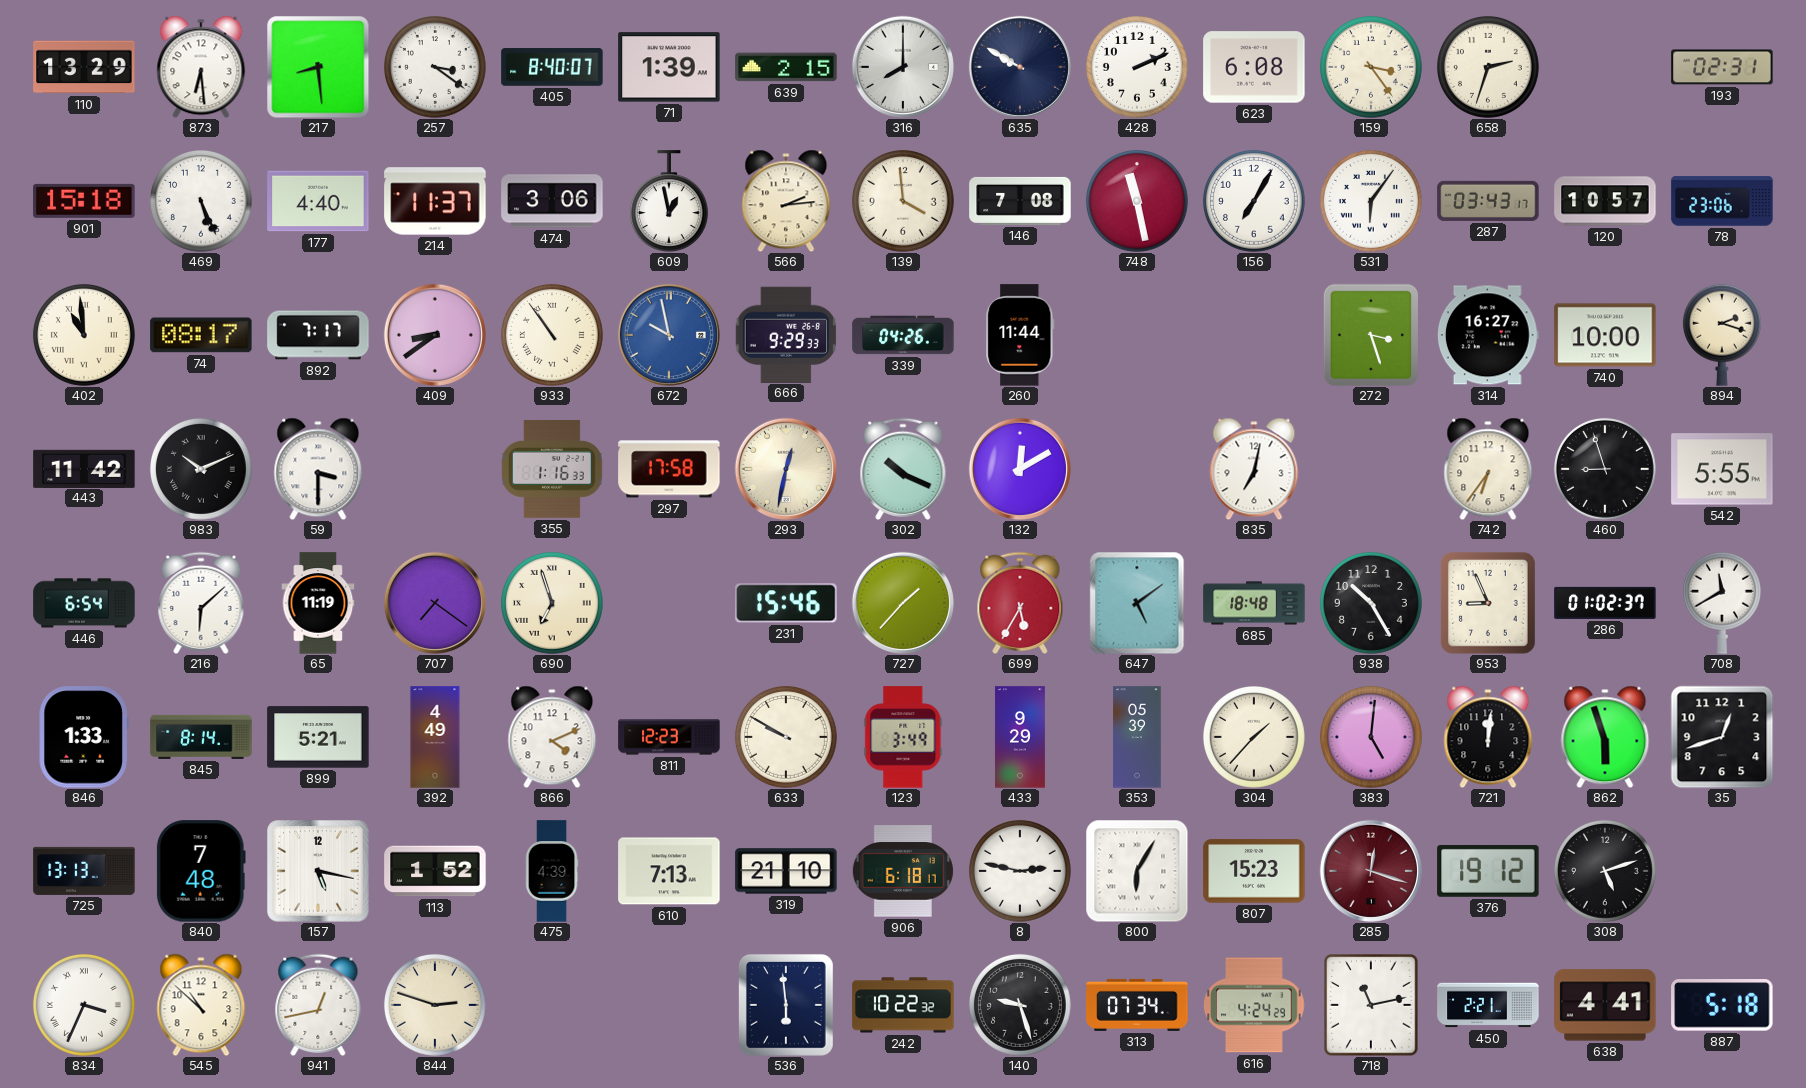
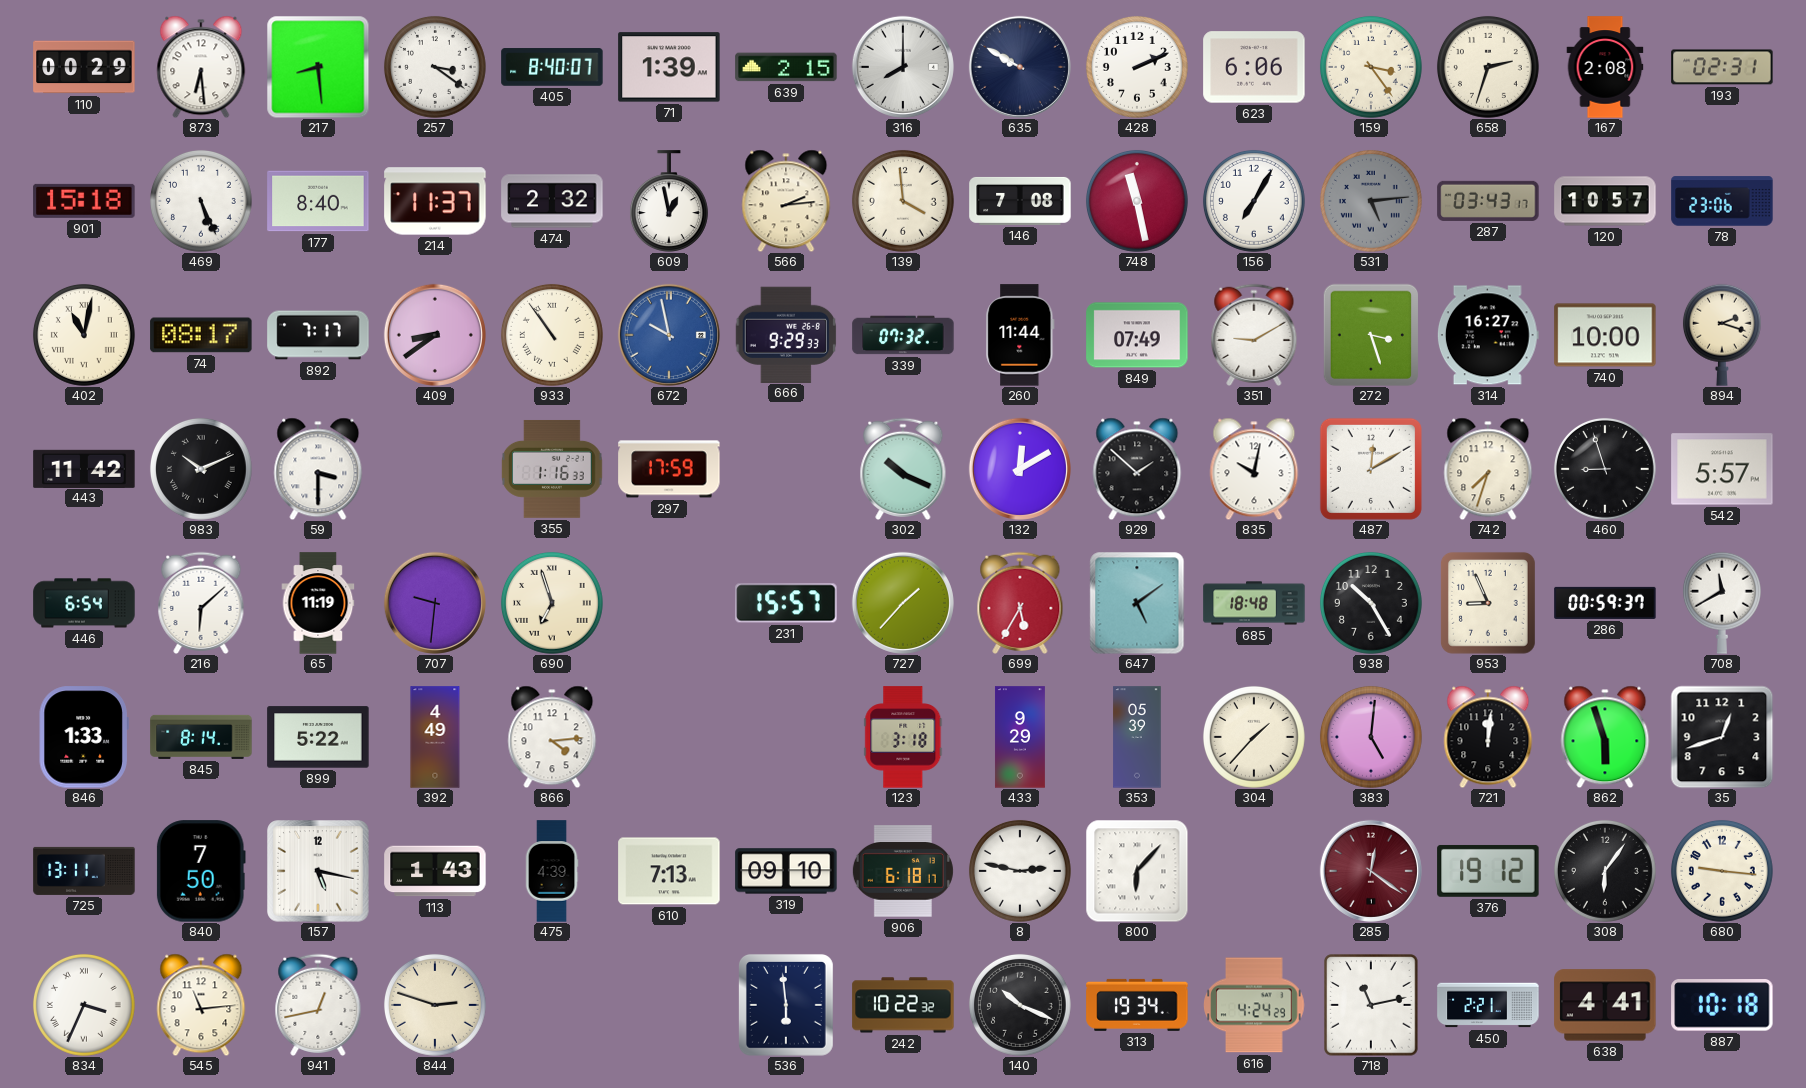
110: 13:29 -> 00:29 (84, 67)
623: 6:08 -> 6:06 (1254, 67)
167: none -> 2:08 (1605, 67)
177: 4:40 -> 8:40 (318, 201)
474: 3:06 -> 2:32 (552, 201)
531: 6:06 -> 5:14 (1371, 201)
531 dial: white -> grey (1371, 201)
402: 10:59 -> 11:02 (84, 335)
339: 04:26 -> 07:32 (903, 335)
849: none -> 07:49 (1137, 335)
351: none -> 9:10 (1254, 335)
297: 17:58 -> 17:59 (669, 469)
293: 12:32 -> none (786, 469)
929: none -> 1:52 (1137, 469)
835: 7:02 -> 10:02 (1254, 469)
487: none -> 12:10 (1371, 469)
742: 6:36 -> 7:33 (1488, 469)
542: 5:55 -> 5:57 (1722, 469)
707: 7:21 -> 9:31 (435, 603)
231: 15:46 -> 15:57 (786, 603)
286: 01:02 -> 00:59 (1605, 603)
899: 5:21 -> 5:22 (318, 737)
866: 4:11 -> 4:14 (552, 737)
811: 12:23 -> none (669, 737)
633: 9:50 -> none (786, 737)
123: 3:49 -> 3:18 (903, 737)
725: 13:13 -> 13:11 (84, 871)
840: 7:48 -> 7:50 (201, 871)
113: 1:52 -> 1:43 (435, 871)
319: 21:10 -> 09:10 (786, 871)
800: 6:05 -> 6:07 (1137, 871)
807: 15:23 -> none (1254, 871)
285: 12:18 -> 12:21 (1371, 871)
308: 5:12 -> 6:06 (1605, 871)
680: none -> 9:16 (1722, 871)
545: 10:52 -> 11:14 (201, 1005)
140: 9:27 -> 10:19 (1020, 1005)
313: 07:34 -> 19:34 (1137, 1005)
887: 5:18 -> 10:18 (1722, 1005)
